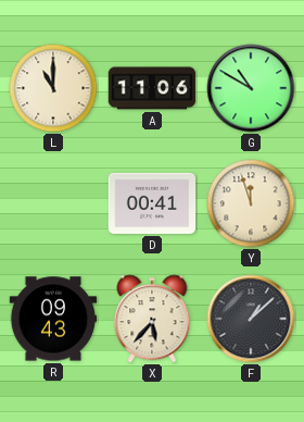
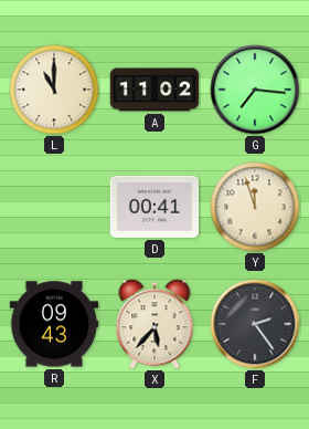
A: 11:06 -> 11:02 (154, 90)
G: 10:50 -> 7:16 (255, 90)
F: 1:08 -> 2:24 (255, 324)
